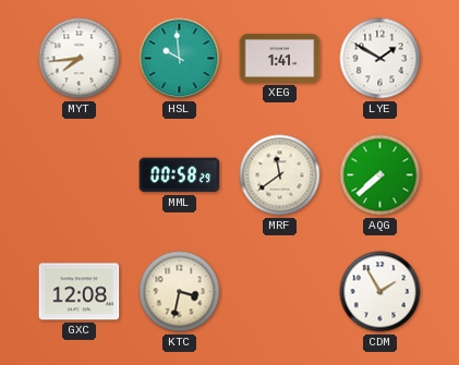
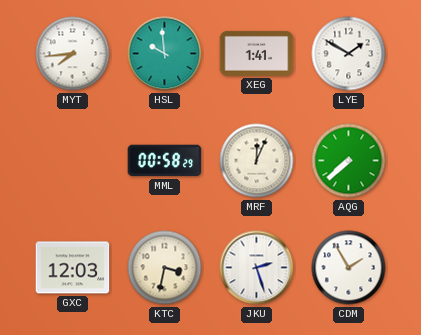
MRF: 11:39 -> 12:04 (257, 161)
GXC: 12:08 -> 12:03 (73, 268)
JKU: none -> 2:27 (257, 268)
